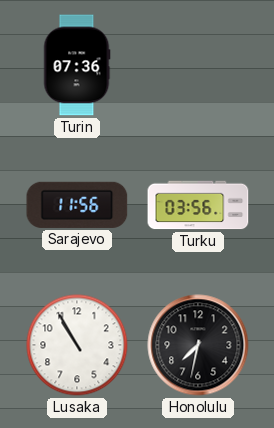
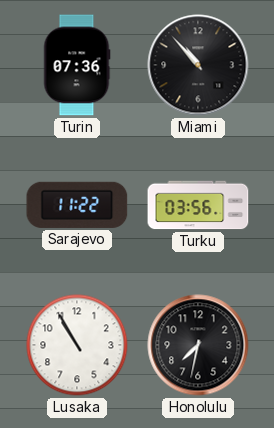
Miami: none -> 10:53 (198, 65)
Sarajevo: 11:56 -> 11:22 (77, 205)
